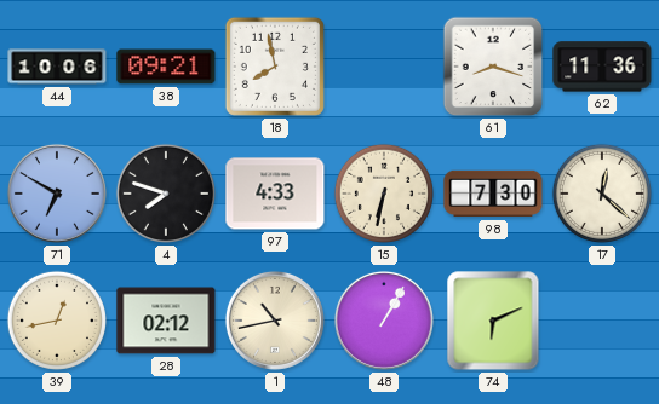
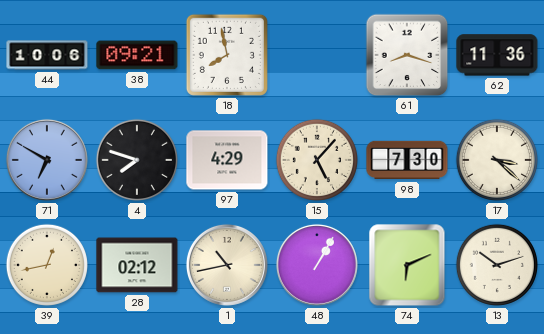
97: 4:33 -> 4:29 (227, 160)
15: 6:32 -> 5:07 (317, 160)
17: 12:22 -> 3:22 (497, 160)
13: none -> 10:12 (497, 265)
